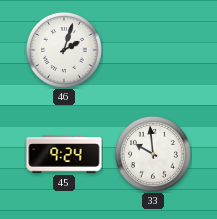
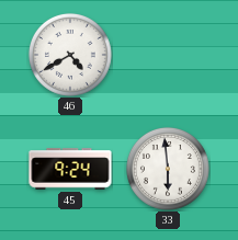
46: 2:03 -> 4:40 (70, 55)
33: 9:59 -> 5:59 (168, 169)
